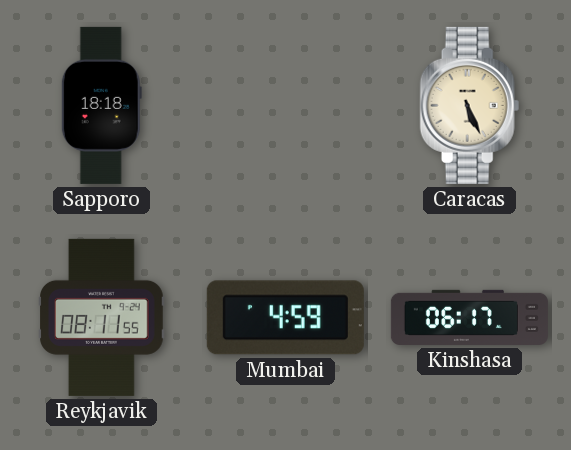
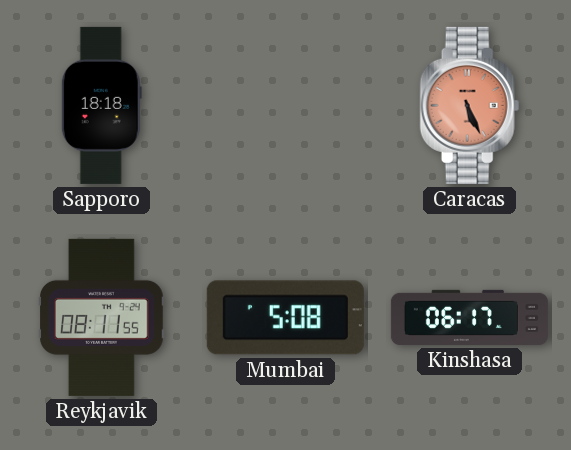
Caracas dial: cream -> salmon (470, 105)
Mumbai: 4:59 -> 5:08 (285, 318)
